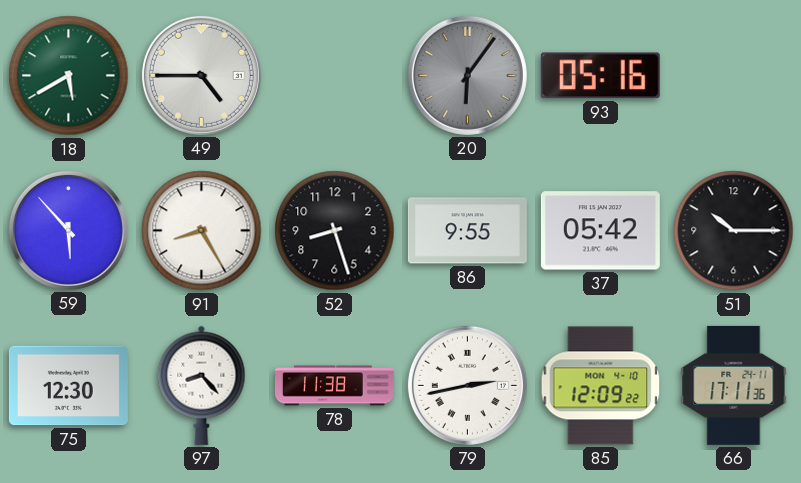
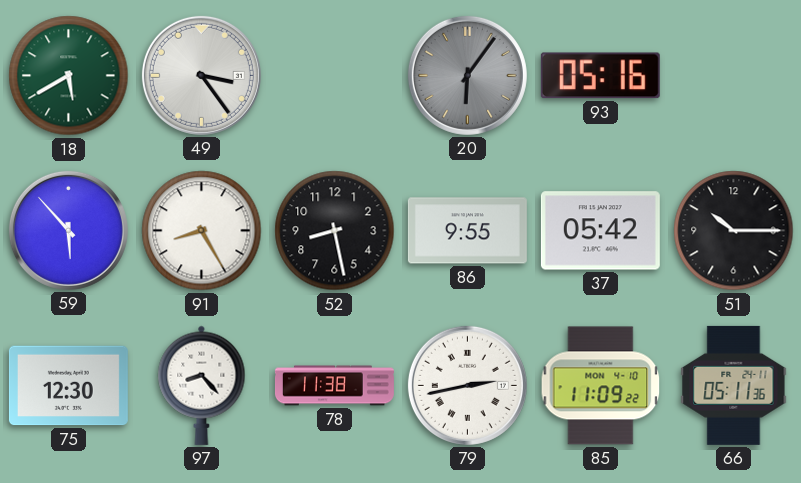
49: 4:45 -> 3:24 (201, 75)
52: 8:27 -> 8:28 (335, 231)
85: 12:09 -> 11:09 (601, 386)
66: 17:11 -> 05:11 (734, 385)
